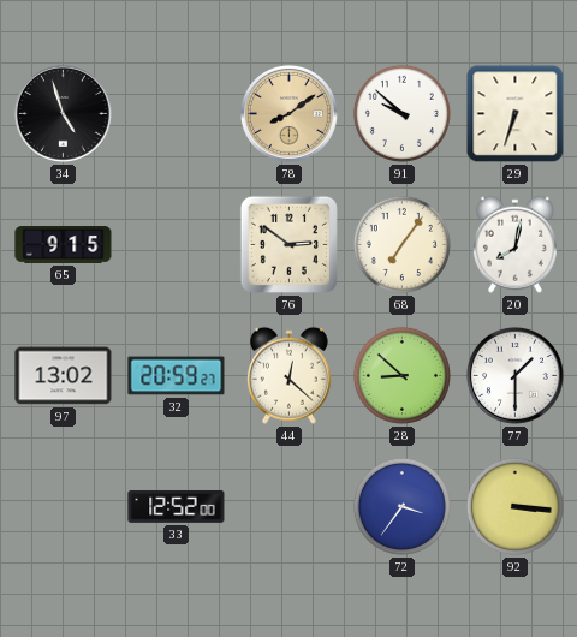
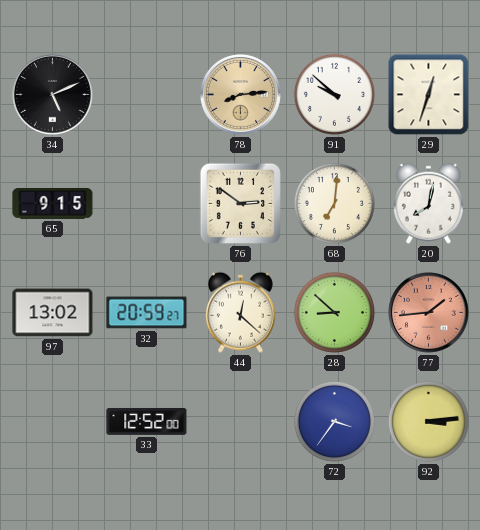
34: 4:57 -> 5:11 (52, 94)
78: 8:09 -> 8:14 (240, 94)
29: 6:33 -> 12:33 (429, 95)
68: 7:06 -> 7:01 (334, 203)
77: 1:30 -> 1:44 (428, 312)
77 dial: white -> salmon (428, 312)
92: 3:16 -> 3:14 (428, 421)
